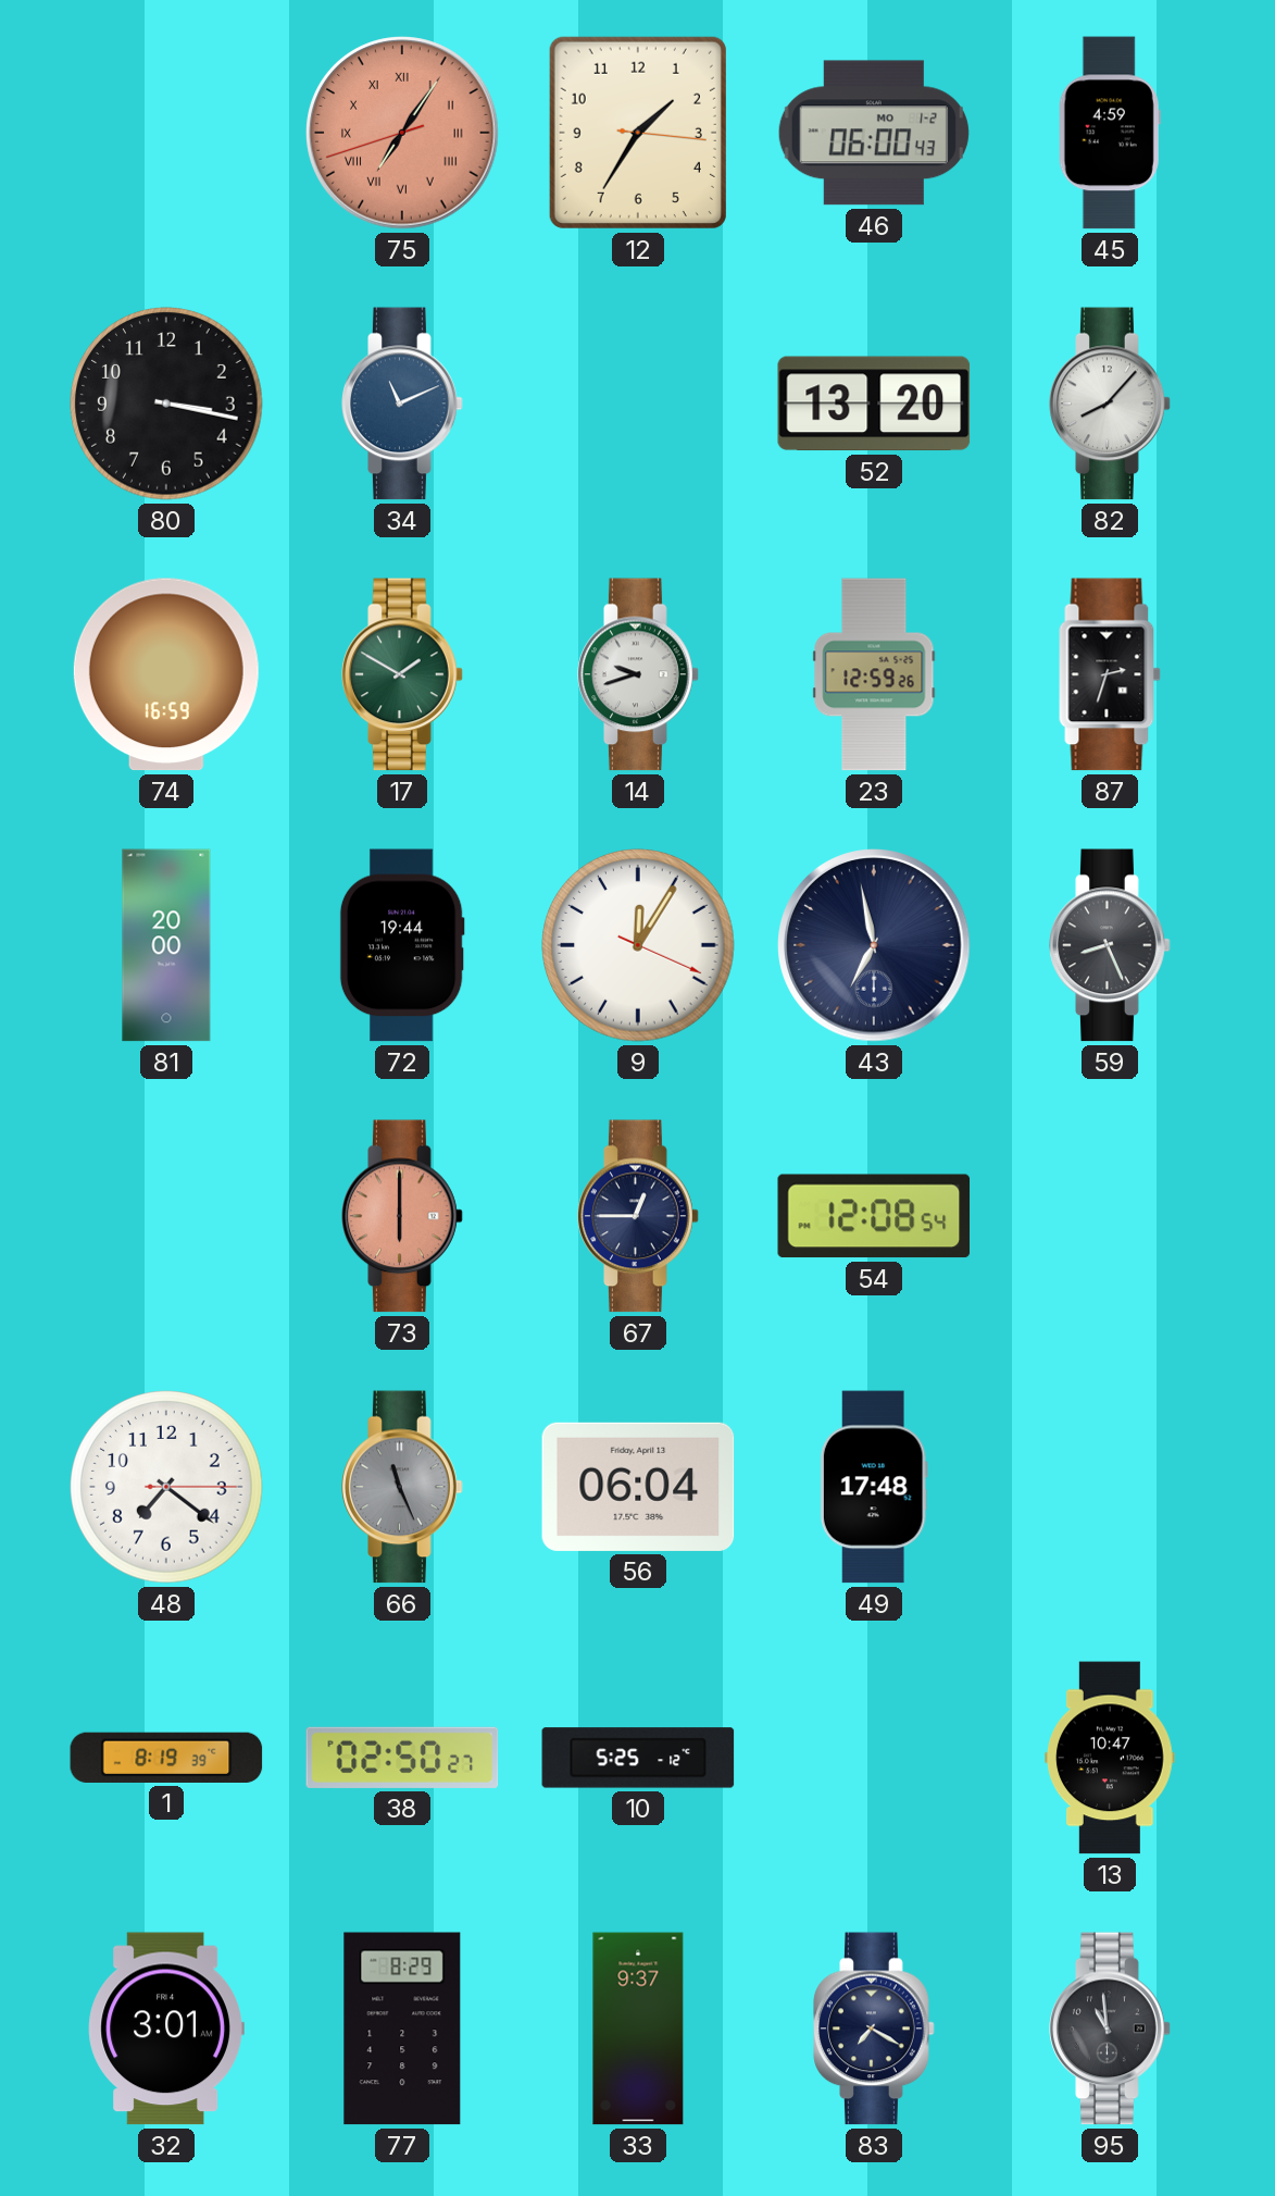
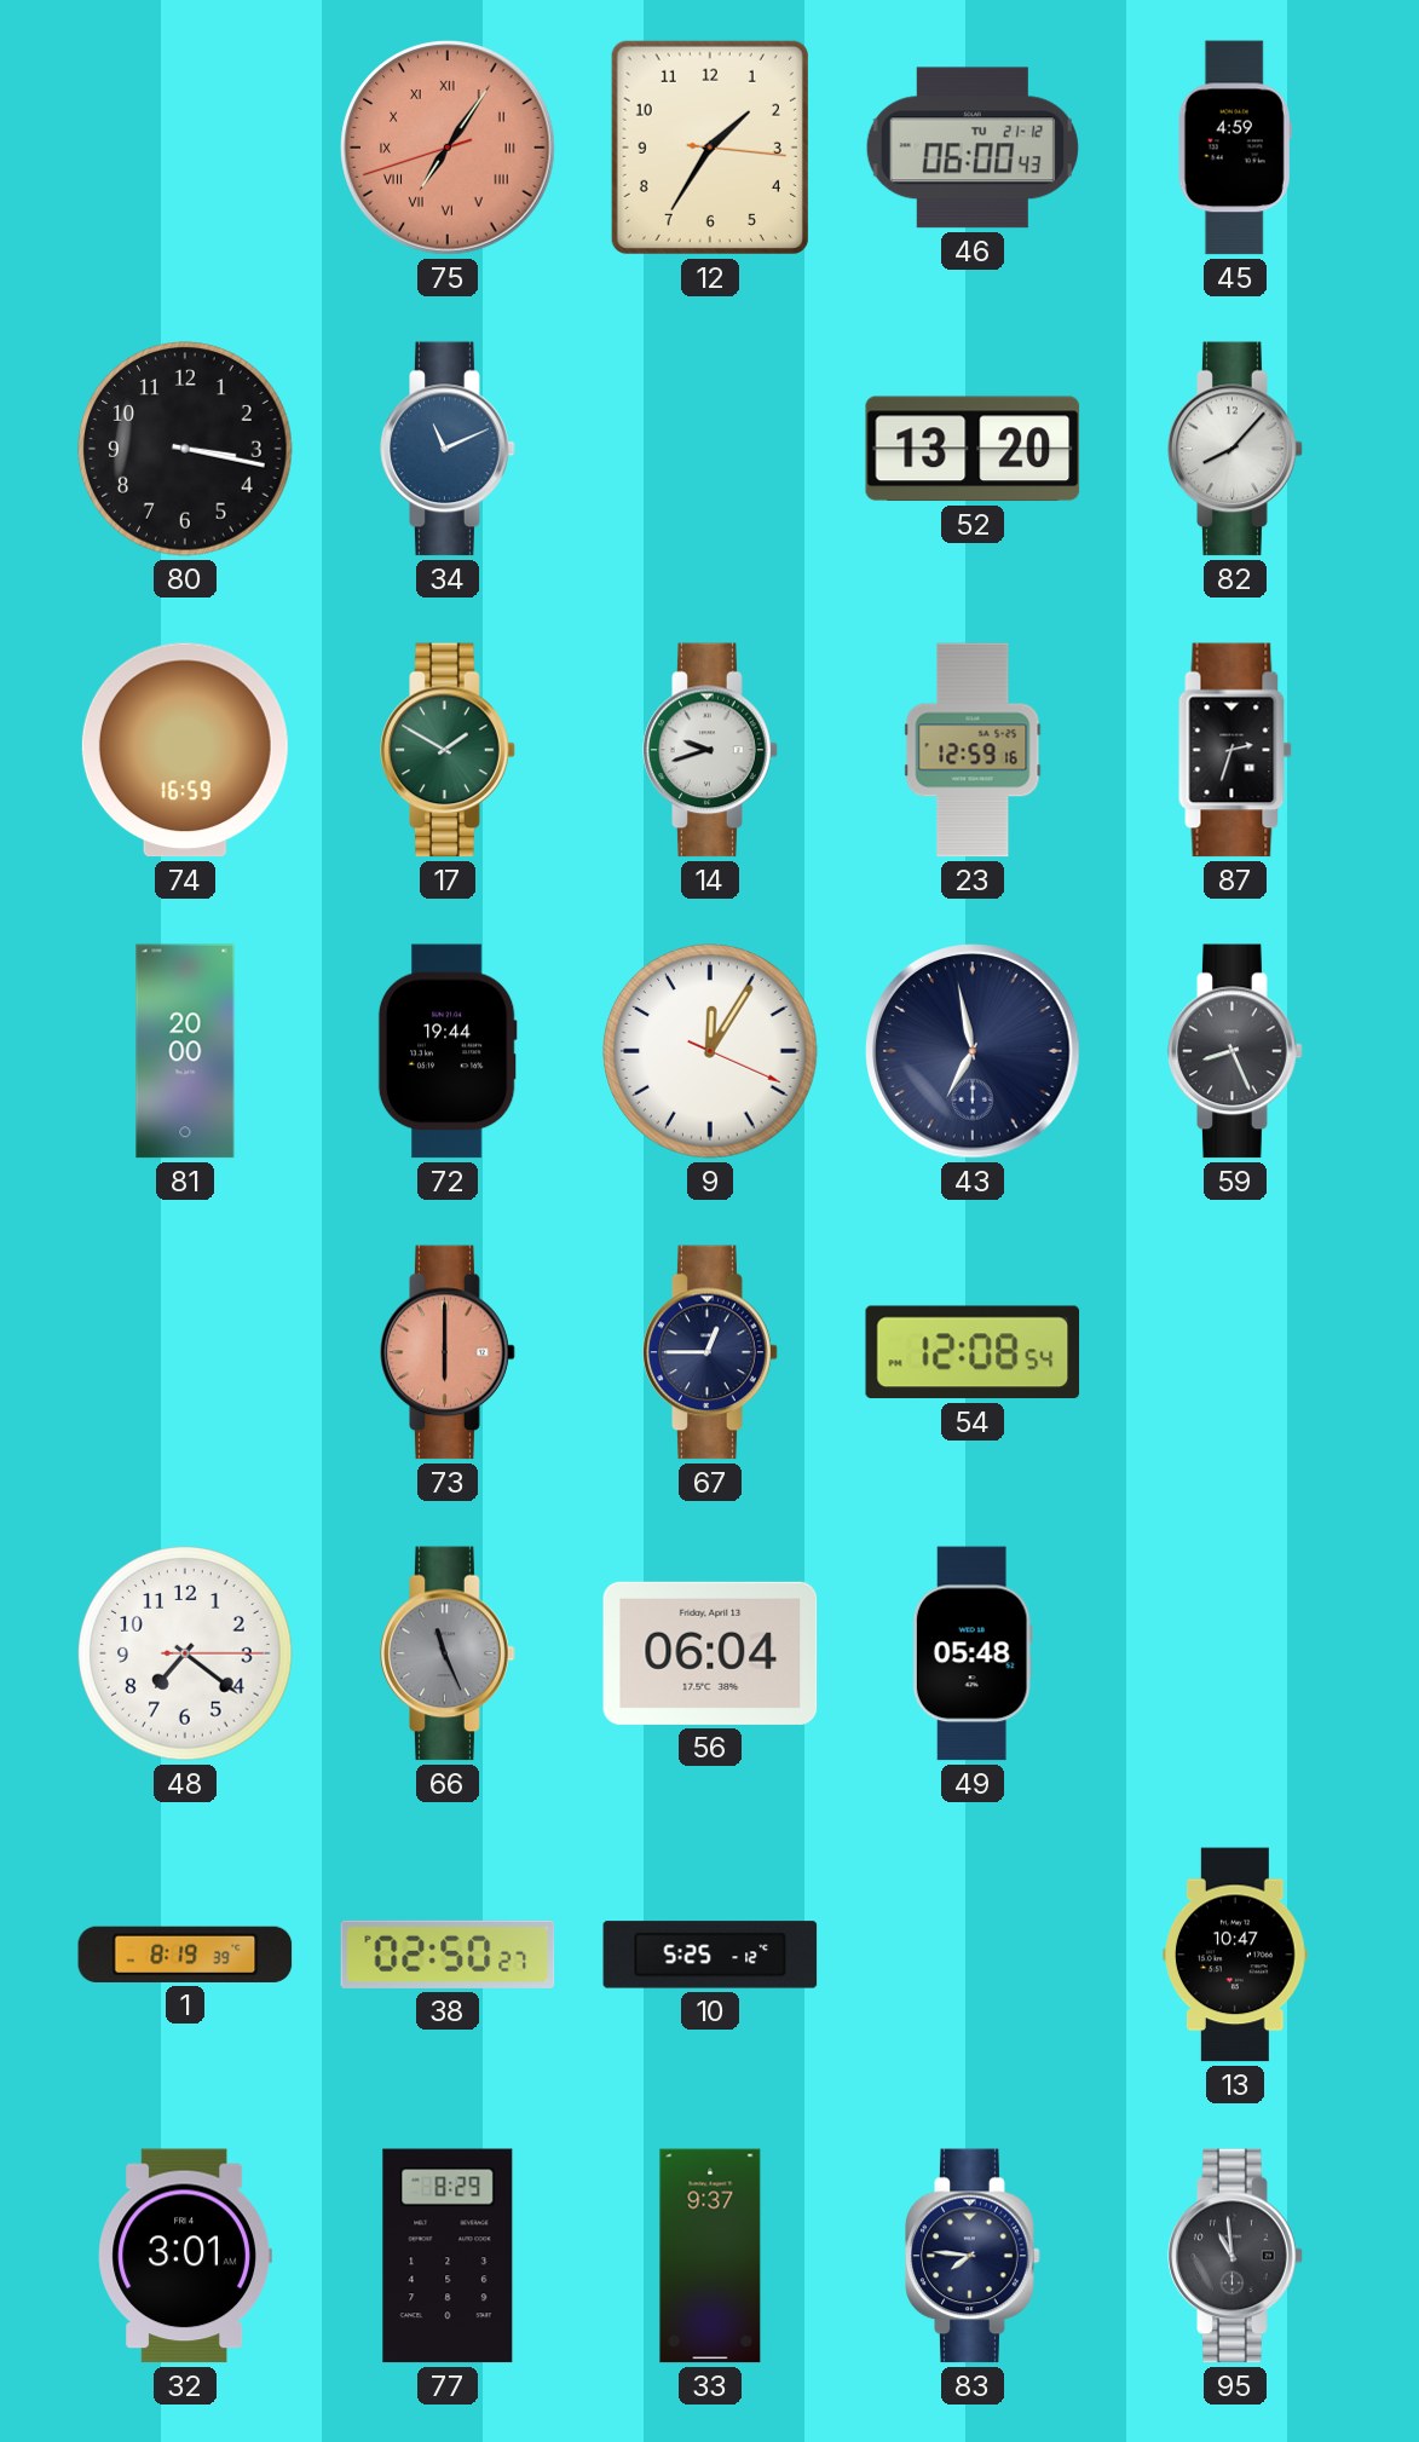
46 date: MO 1-2 -> TU 21-12 (973, 148)
23: 12:59:26 -> 12:59:16 (973, 750)
49: 17:48 -> 05:48 (973, 1653)
83: 7:20 -> 7:46 (973, 2256)
